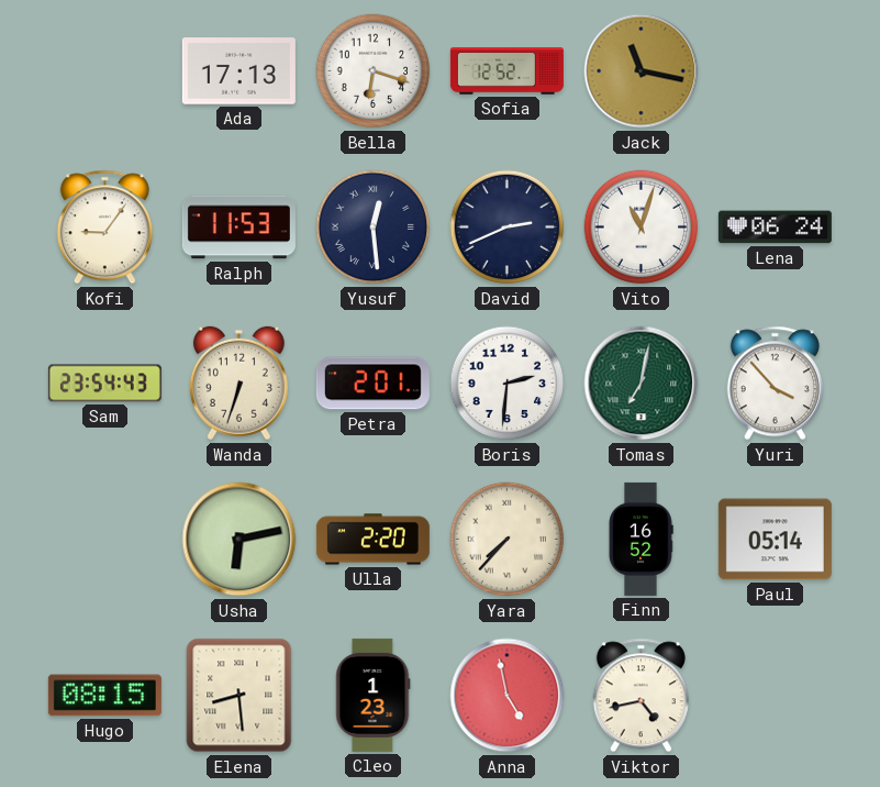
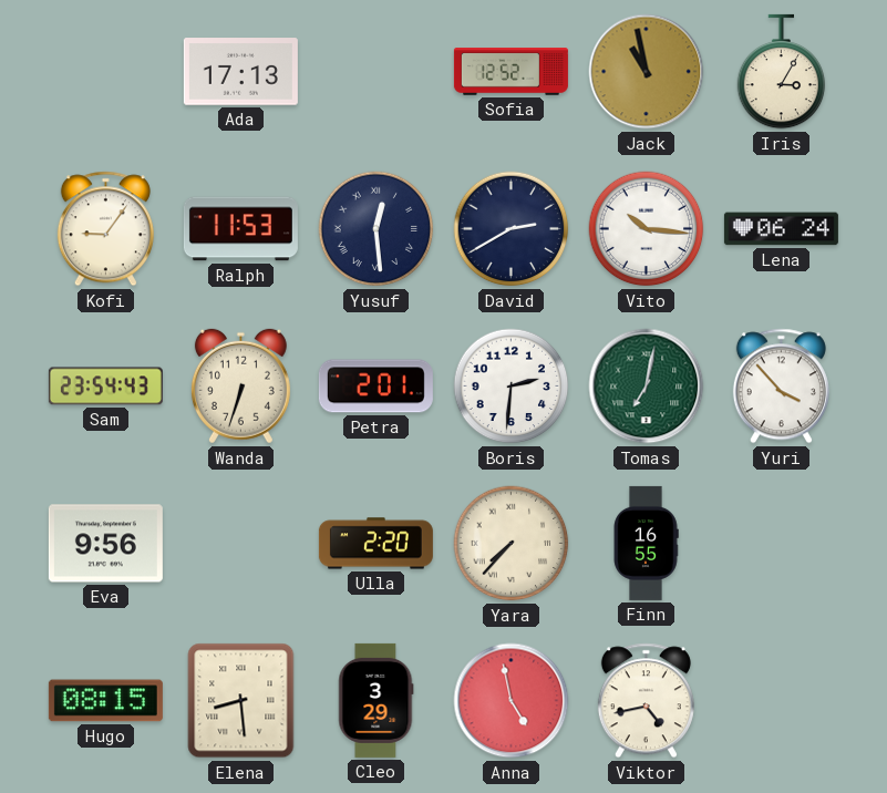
Bella: 6:18 -> none (374, 71)
Jack: 11:17 -> 10:58 (647, 72)
Iris: none -> 3:05 (782, 72)
David: 2:41 -> 2:40 (512, 229)
Vito: 11:03 -> 10:16 (647, 229)
Eva: none -> 9:56 (105, 544)
Usha: 6:13 -> none (240, 540)
Finn: 16:52 -> 16:55 (646, 543)
Paul: 05:14 -> none (775, 540)
Cleo: 1:23 -> 3:29 (377, 700)
